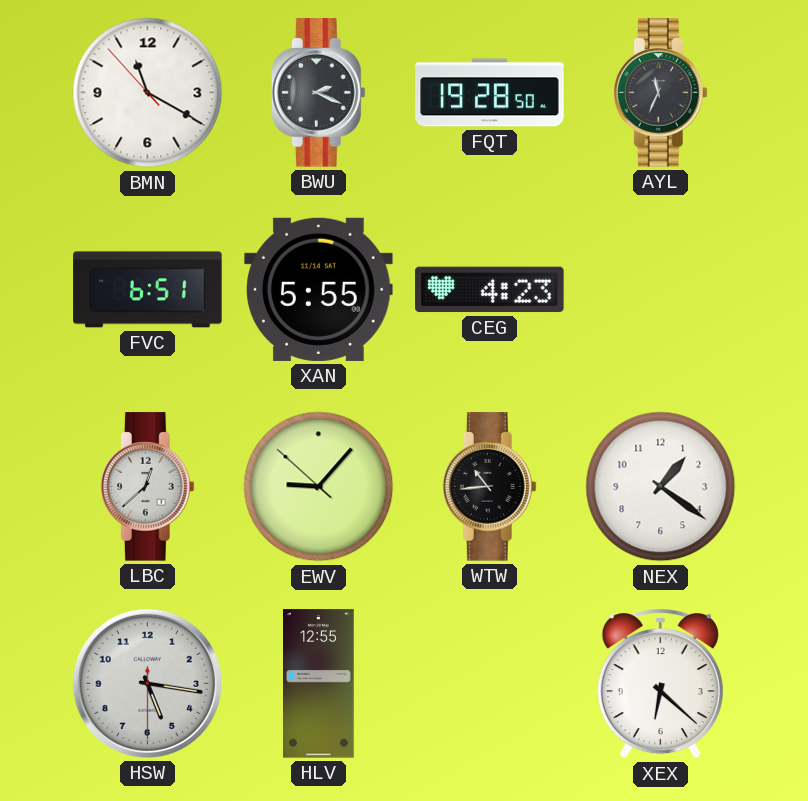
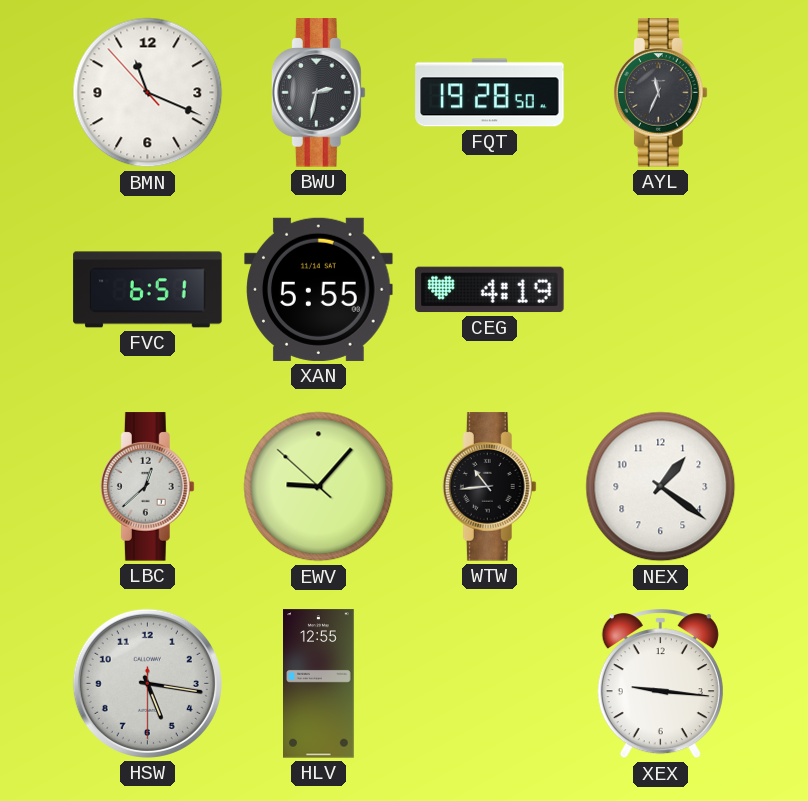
BMN: 11:19 -> 11:18 (148, 93)
BWU: 2:19 -> 2:32 (318, 93)
CEG: 4:23 -> 4:19 (490, 290)
XEX: 6:22 -> 9:16 (660, 684)
